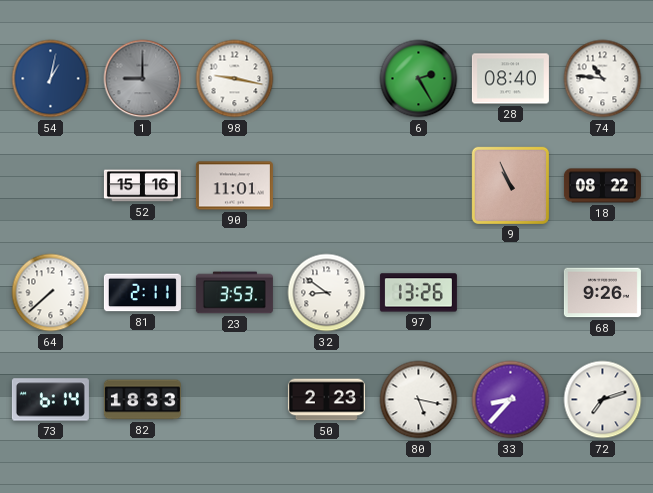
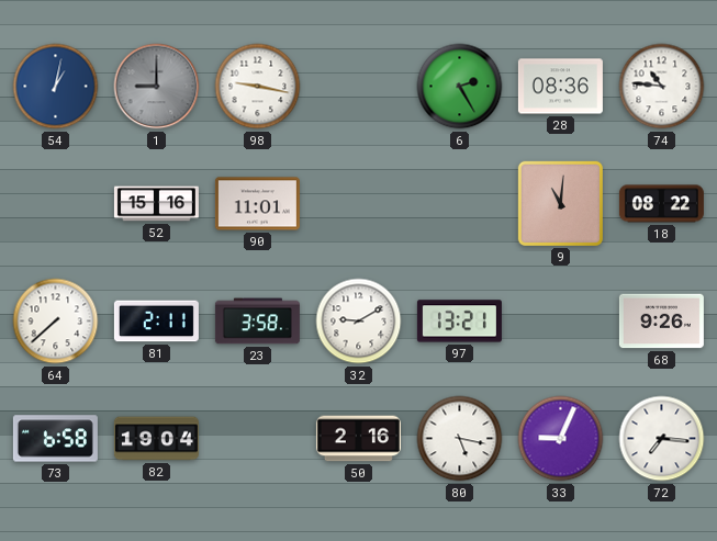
28: 08:40 -> 08:36 (560, 87)
9: 10:56 -> 11:01 (560, 203)
23: 3:53 -> 3:58 (257, 322)
32: 8:51 -> 9:10 (359, 322)
97: 13:26 -> 13:21 (459, 322)
73: 6:14 -> 6:58 (55, 439)
82: 18:33 -> 19:04 (156, 439)
50: 2:23 -> 2:16 (358, 439)
33: 8:37 -> 9:04 (561, 439)
72: 7:12 -> 7:16 (662, 439)
